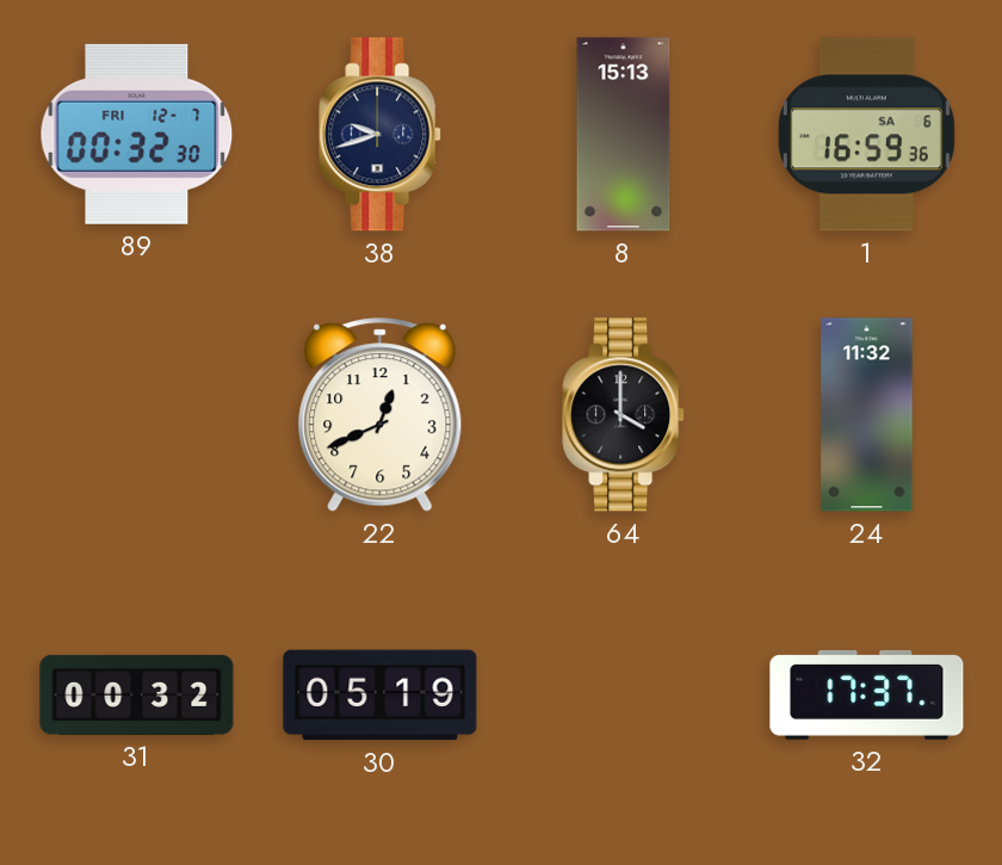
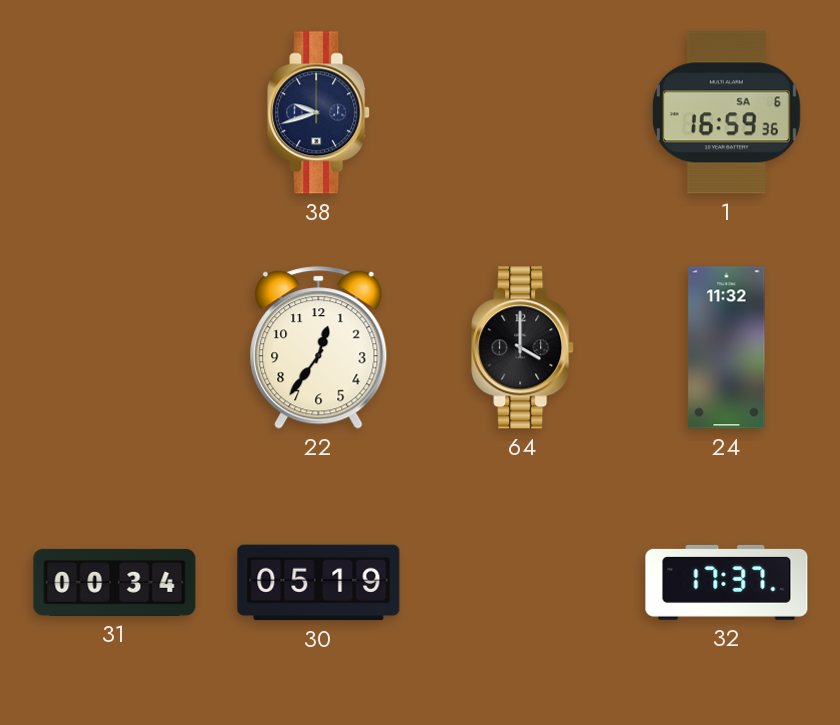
89: 00:32 -> none (137, 134)
8: 15:13 -> none (624, 135)
22: 12:41 -> 12:36 (319, 348)
31: 00:32 -> 00:34 (115, 582)
